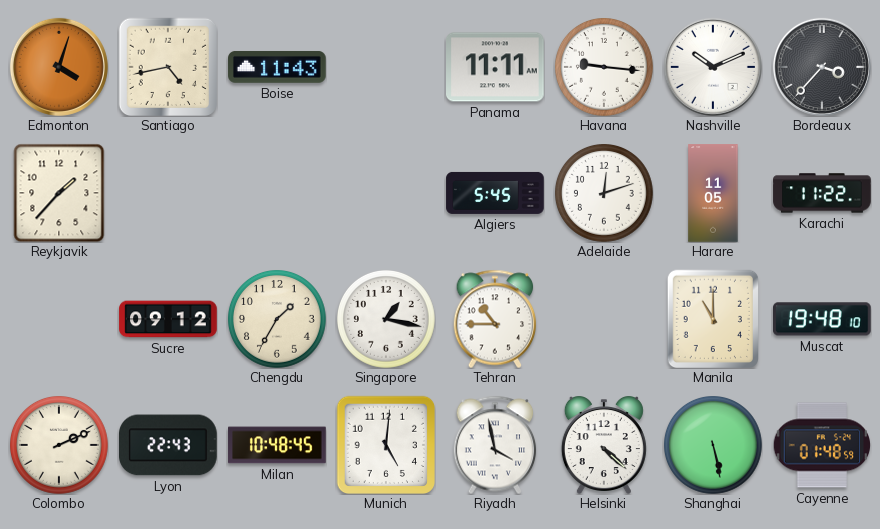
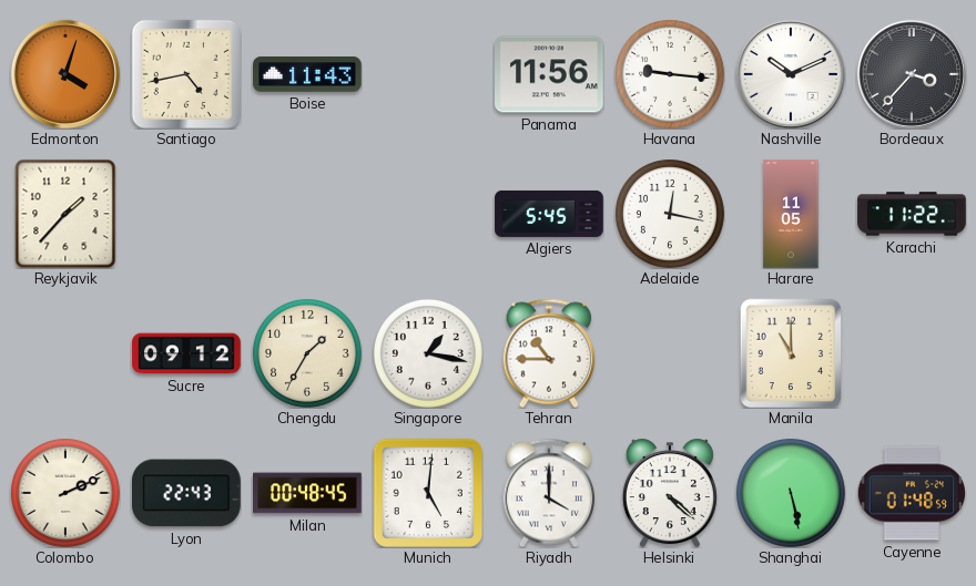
Panama: 11:11 -> 11:56 (549, 74)
Adelaide: 12:12 -> 12:17 (671, 215)
Muscat: 19:48 -> none (823, 319)
Milan: 10:48 -> 00:48 (307, 493)
Riyadh: 3:58 -> 4:00 (549, 493)
